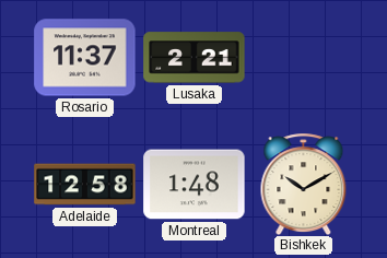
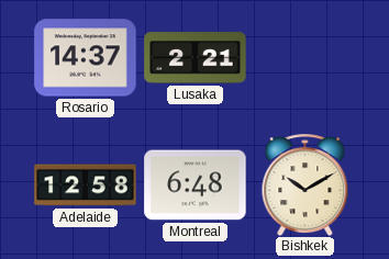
Rosario: 11:37 -> 14:37 (86, 58)
Montreal: 1:48 -> 6:48 (196, 185)
